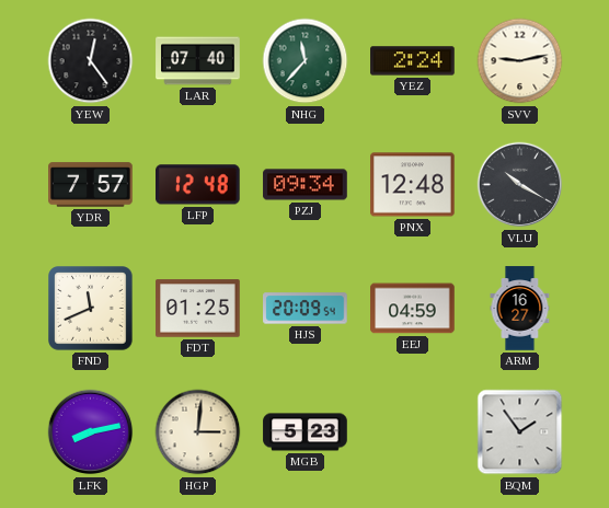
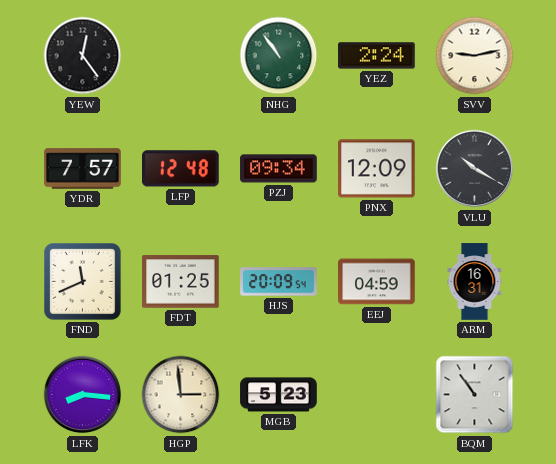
LAR: 07:40 -> none (198, 61)
NHG: 11:37 -> 10:54 (279, 56)
PNX: 12:48 -> 12:09 (377, 169)
ARM: 16:27 -> 16:31 (475, 282)
LFK: 8:13 -> 8:16 (83, 395)
HGP: 3:01 -> 2:59 (181, 395)
BQM: 1:54 -> 10:54 (475, 395)
